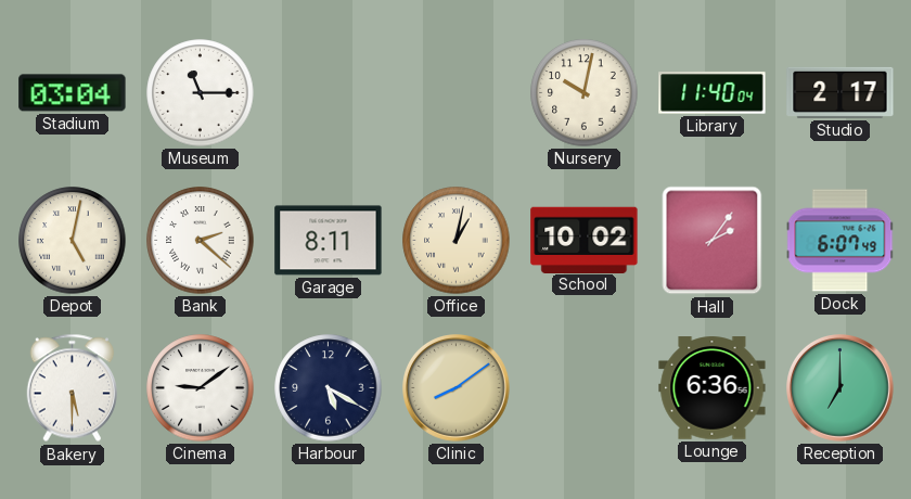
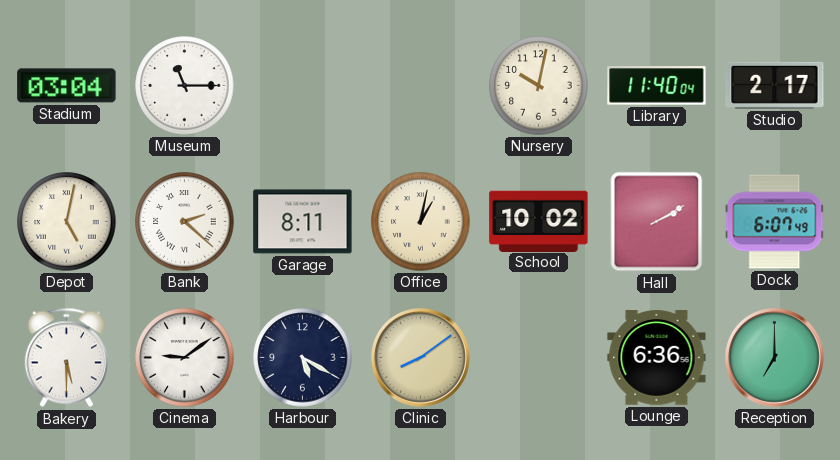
Hall: 2:06 -> 2:10 (657, 222)
